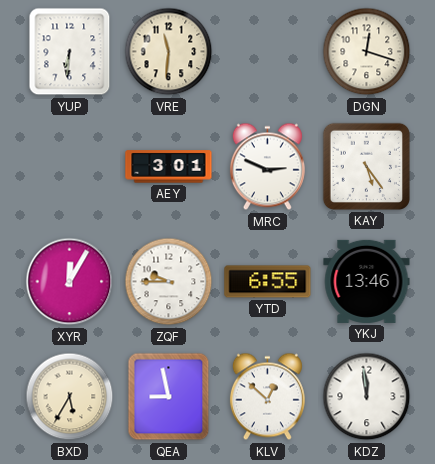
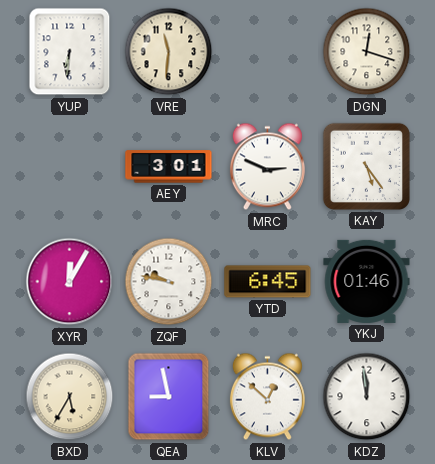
ZQF: 9:45 -> 9:47 (169, 282)
YTD: 6:55 -> 6:45 (268, 282)
YKJ: 13:46 -> 01:46 (367, 281)
